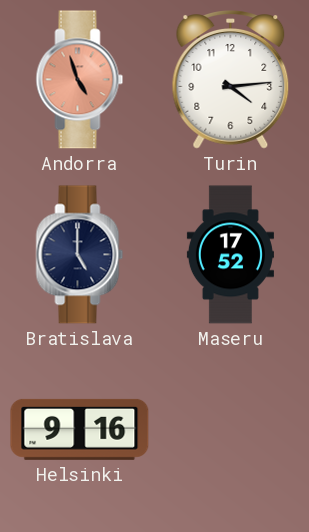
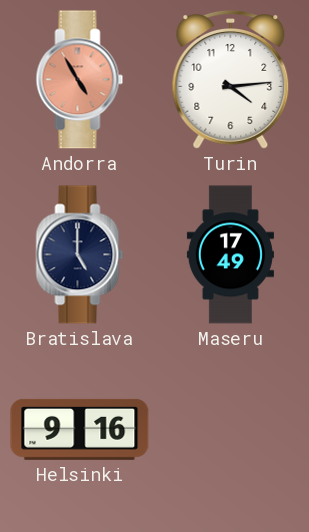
Andorra: 4:57 -> 4:55 (80, 80)
Maseru: 17:52 -> 17:49 (230, 255)
